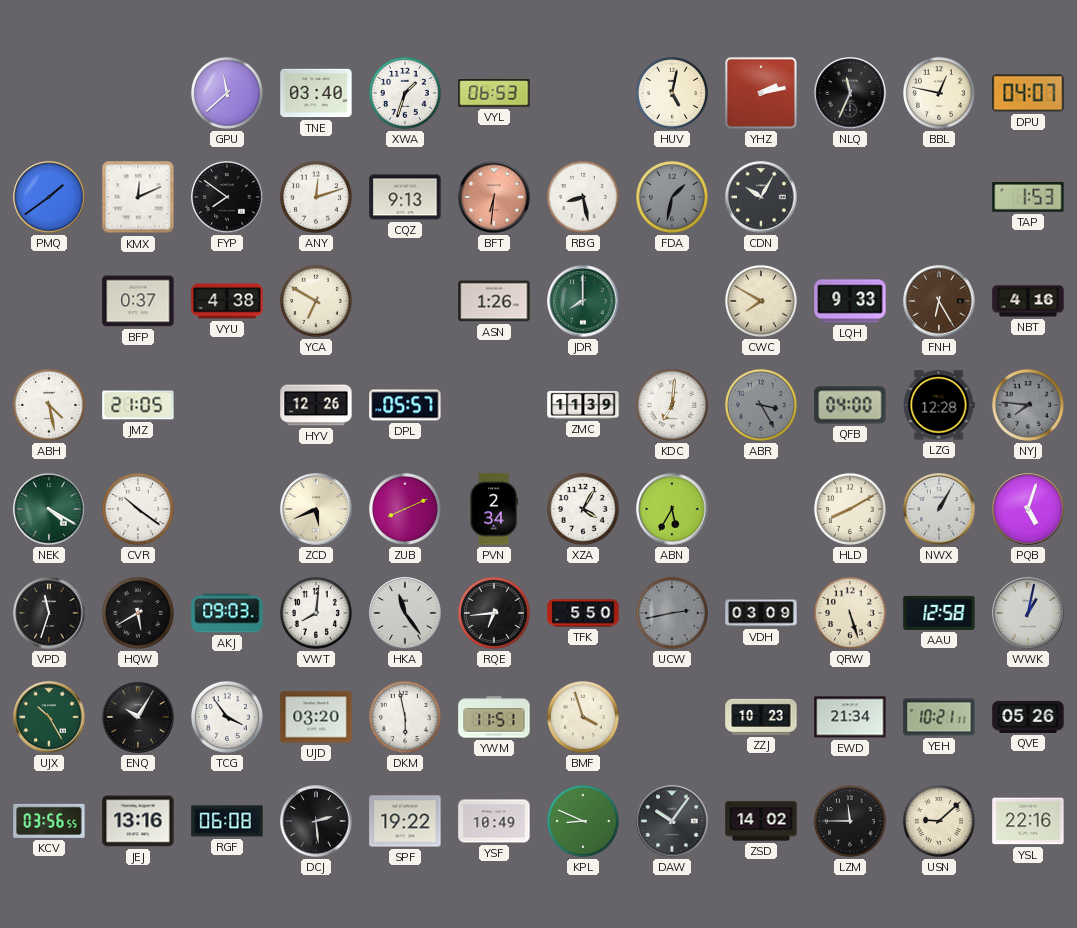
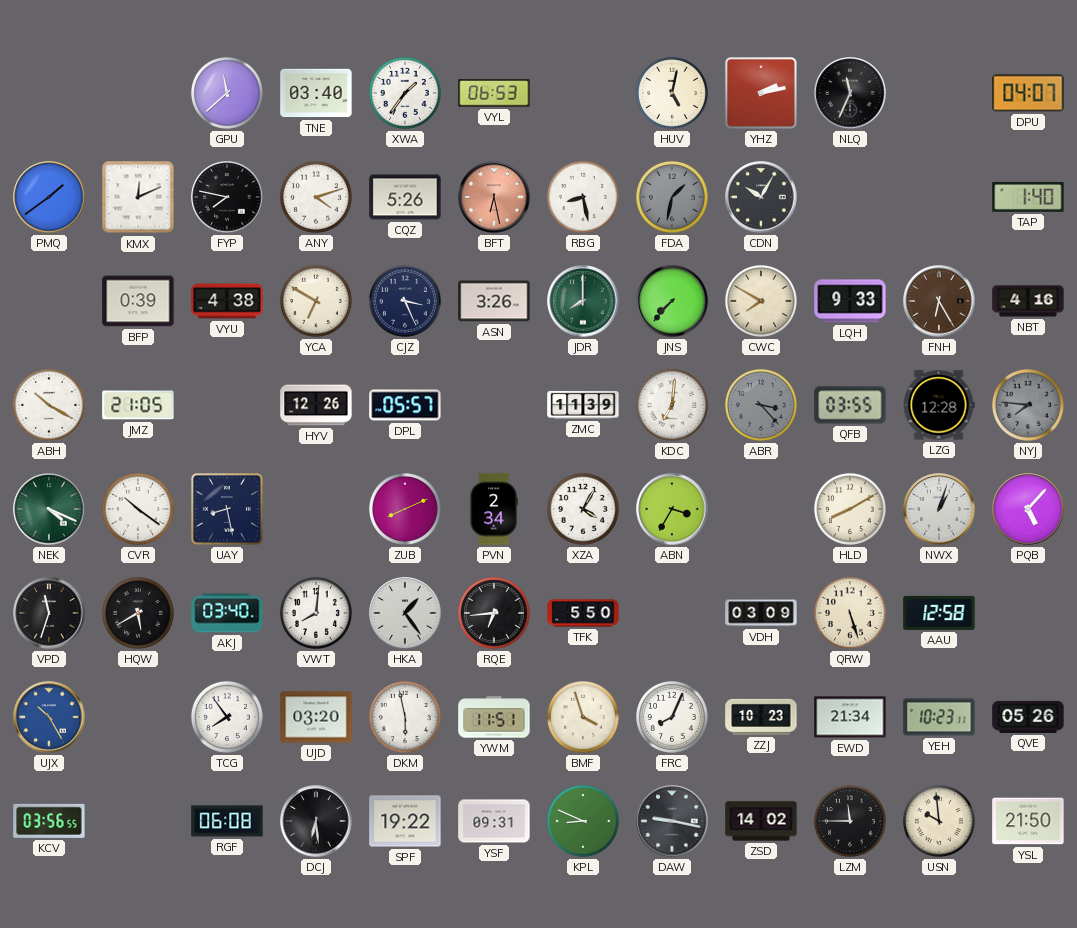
XWA: 1:33 -> 1:36 (405, 93)
BBL: 12:47 -> none (939, 93)
FYP: 7:51 -> 7:47 (227, 197)
ANY: 12:12 -> 4:12 (316, 197)
CQZ: 9:13 -> 5:26 (405, 197)
BFT: 6:31 -> 6:28 (494, 197)
TAP: 1:53 -> 1:40 (1028, 198)
BFP: 0:37 -> 0:39 (138, 301)
CJZ: none -> 3:26 (405, 301)
ASN: 1:26 -> 3:26 (494, 301)
JNS: none -> 7:37 (672, 301)
ABH: 4:28 -> 10:20 (49, 405)
ABR: 3:25 -> 3:23 (761, 405)
QFB: 04:00 -> 03:55 (850, 405)
NEK: 4:20 -> 4:19 (49, 509)
UAY: none -> 8:28 (227, 509)
ZCD: 5:41 -> none (316, 509)
ABN: 5:35 -> 3:35 (672, 509)
NWX: 1:05 -> 1:03 (939, 509)
PQB: 5:03 -> 5:07 (1028, 509)
AKJ: 09:03 -> 03:40 (227, 613)
HKA: 11:24 -> 1:24 (405, 613)
UCW: 2:43 -> none (672, 613)
WWK: 1:02 -> none (1028, 613)
UJX dial: green -> blue (49, 717)
ENQ: 10:05 -> none (138, 717)
TCG: 3:54 -> 7:54 (227, 717)
FRC: none -> 8:04 (672, 717)
YEH: 10:21 -> 10:23 (939, 717)
JEJ: 13:16 -> none (138, 821)
DCJ: 2:29 -> 6:29 (316, 821)
YSF: 10:49 -> 09:31 (494, 821)
DAW: 10:06 -> 9:17 (672, 821)
USN: 9:08 -> 9:59 (939, 821)
YSL: 22:16 -> 21:50 (1028, 821)
